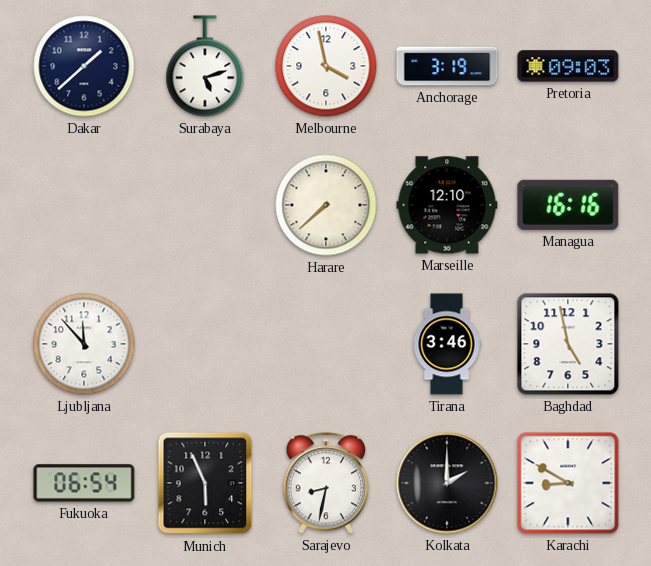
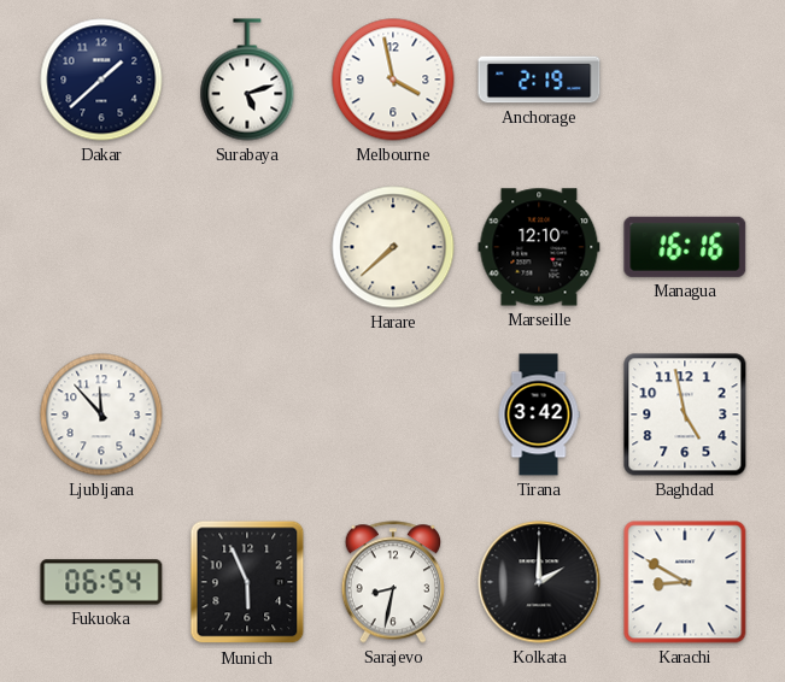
Anchorage: 3:19 -> 2:19 (539, 80)
Pretoria: 09:03 -> none (568, 66)
Tirana: 3:46 -> 3:42 (539, 415)
